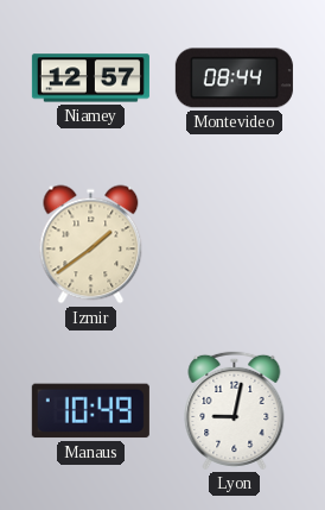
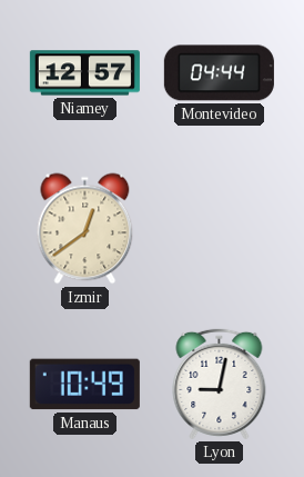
Montevideo: 08:44 -> 04:44 (219, 73)
Izmir: 1:39 -> 12:39 (85, 229)
